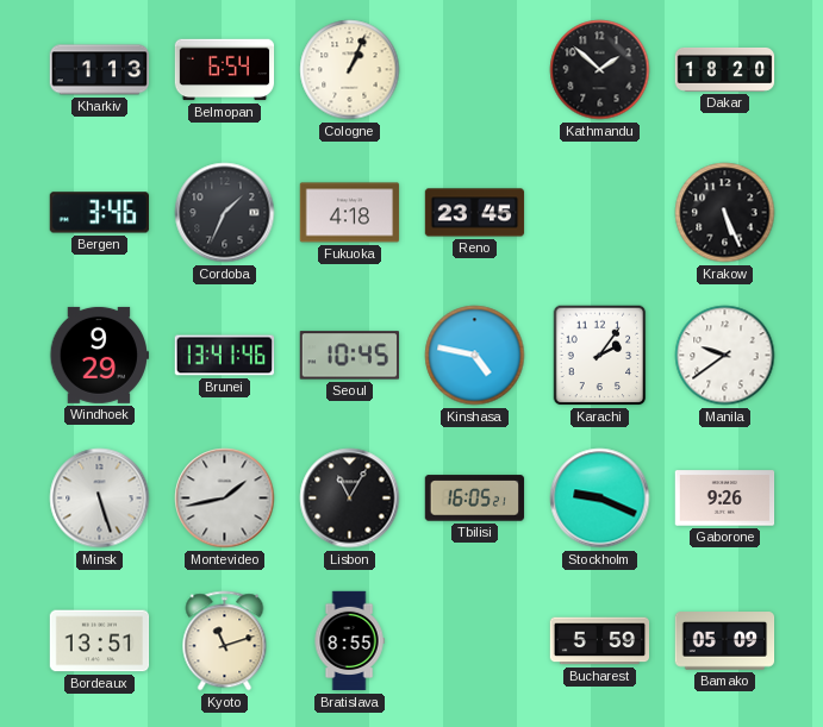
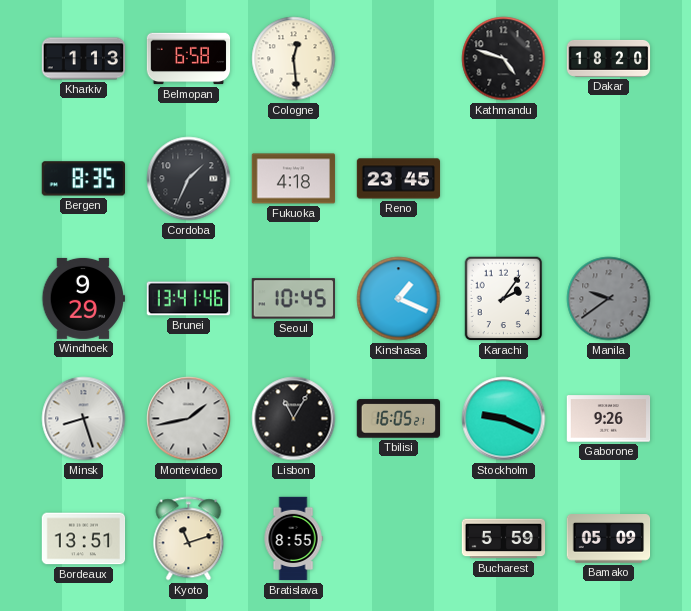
Belmopan: 6:54 -> 6:58 (189, 59)
Cologne: 1:04 -> 12:29 (294, 59)
Kathmandu: 1:52 -> 4:48 (504, 59)
Bergen: 3:46 -> 8:35 (83, 179)
Krakow: 5:26 -> none (725, 213)
Kinshasa: 4:47 -> 1:19 (399, 299)
Manila dial: white -> grey (609, 299)
Minsk: 5:27 -> 8:27 (84, 419)
